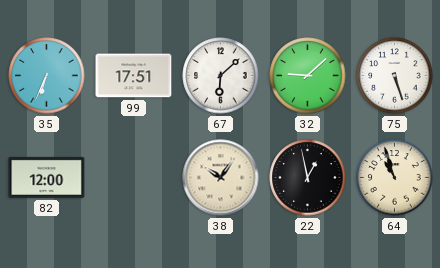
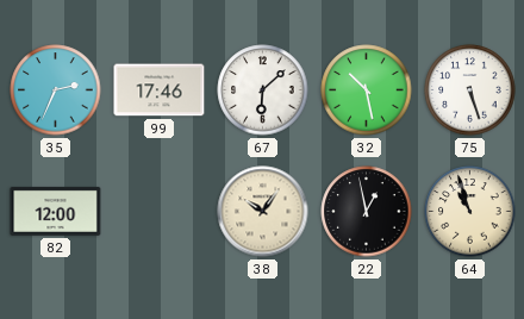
35: 6:34 -> 2:34 (56, 90)
99: 17:51 -> 17:46 (160, 90)
32: 9:08 -> 10:28 (367, 90)
